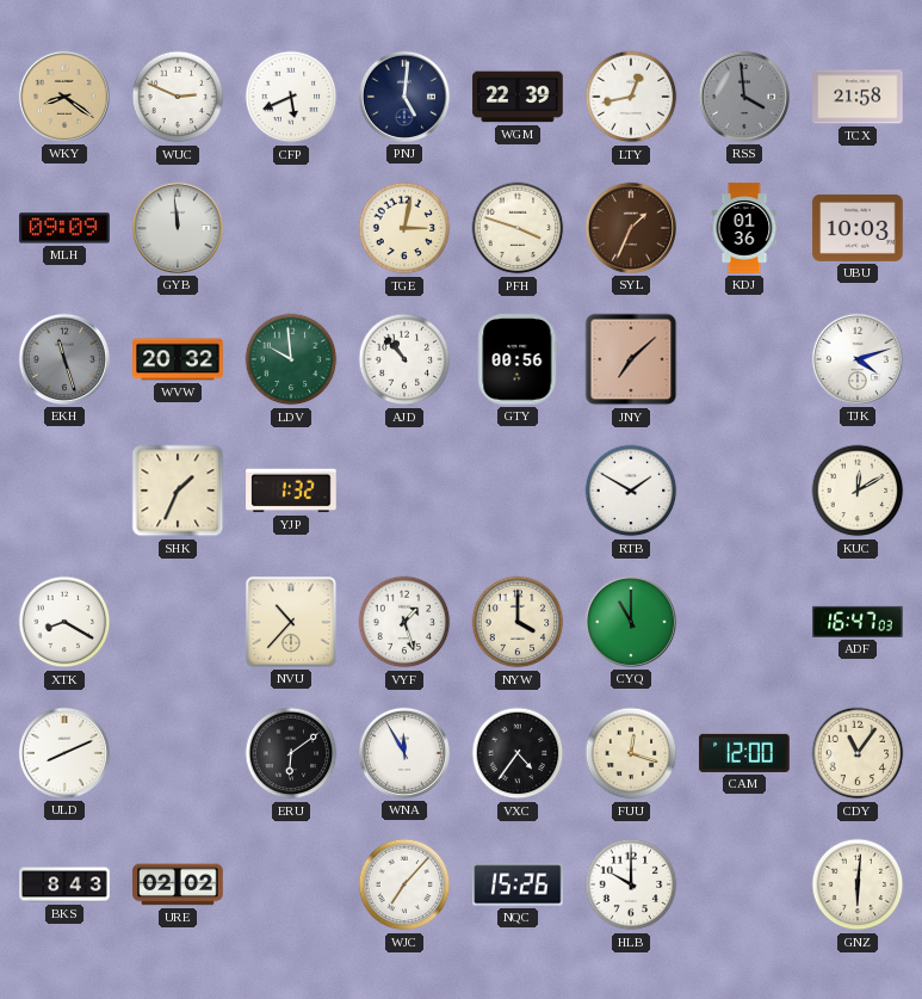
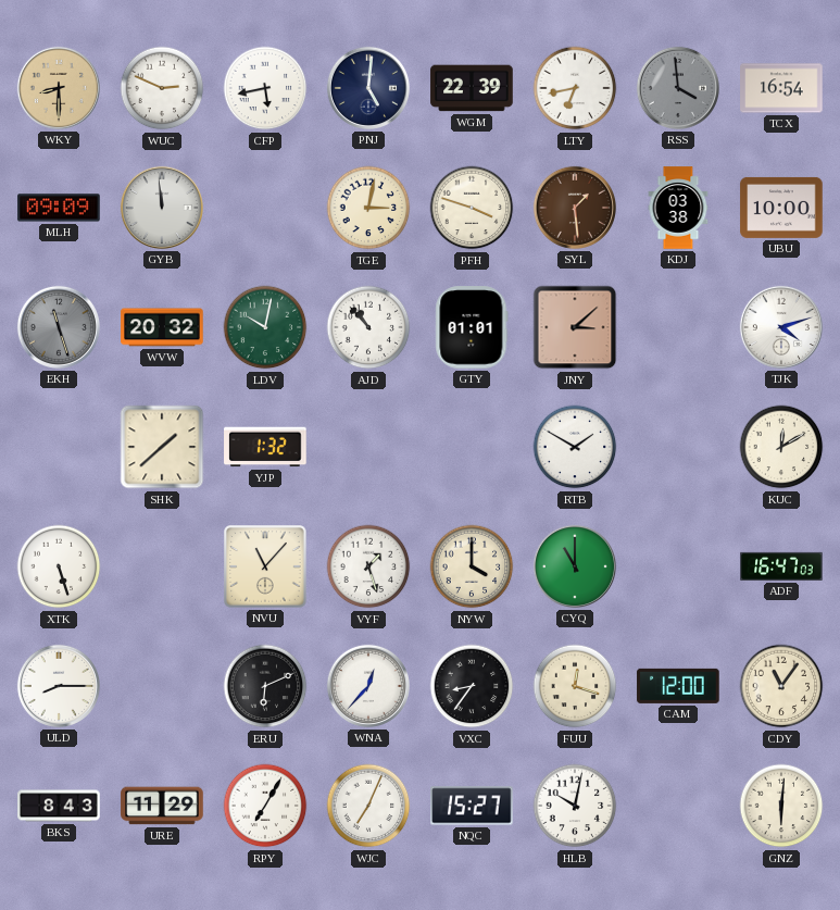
WKY: 8:21 -> 8:30 (59, 88)
CFP: 5:41 -> 5:43 (265, 88)
LTY: 12:43 -> 6:43 (575, 88)
TCX: 21:58 -> 16:54 (781, 88)
SYL: 1:34 -> 1:29 (575, 208)
KDJ: 01:36 -> 03:38 (678, 208)
UBU: 10:03 -> 10:00 (781, 208)
LDV: 9:59 -> 10:02 (265, 327)
GTY: 00:56 -> 01:01 (472, 327)
JNY: 7:08 -> 3:08 (575, 327)
SHK: 1:34 -> 1:38 (162, 447)
XTK: 8:20 -> 5:27 (59, 566)
NVU: 10:37 -> 11:07 (265, 566)
ULD: 8:11 -> 8:15 (59, 686)
ERU: 6:09 -> 6:11 (265, 686)
WNA: 11:55 -> 12:37 (368, 686)
VXC: 4:36 -> 8:36 (472, 686)
URE: 02:02 -> 11:29 (162, 806)
RPY: none -> 7:05 (265, 806)
WJC: 7:07 -> 7:04 (368, 806)
NQC: 15:26 -> 15:27 (472, 806)
HLB: 10:00 -> 10:02 (575, 806)
